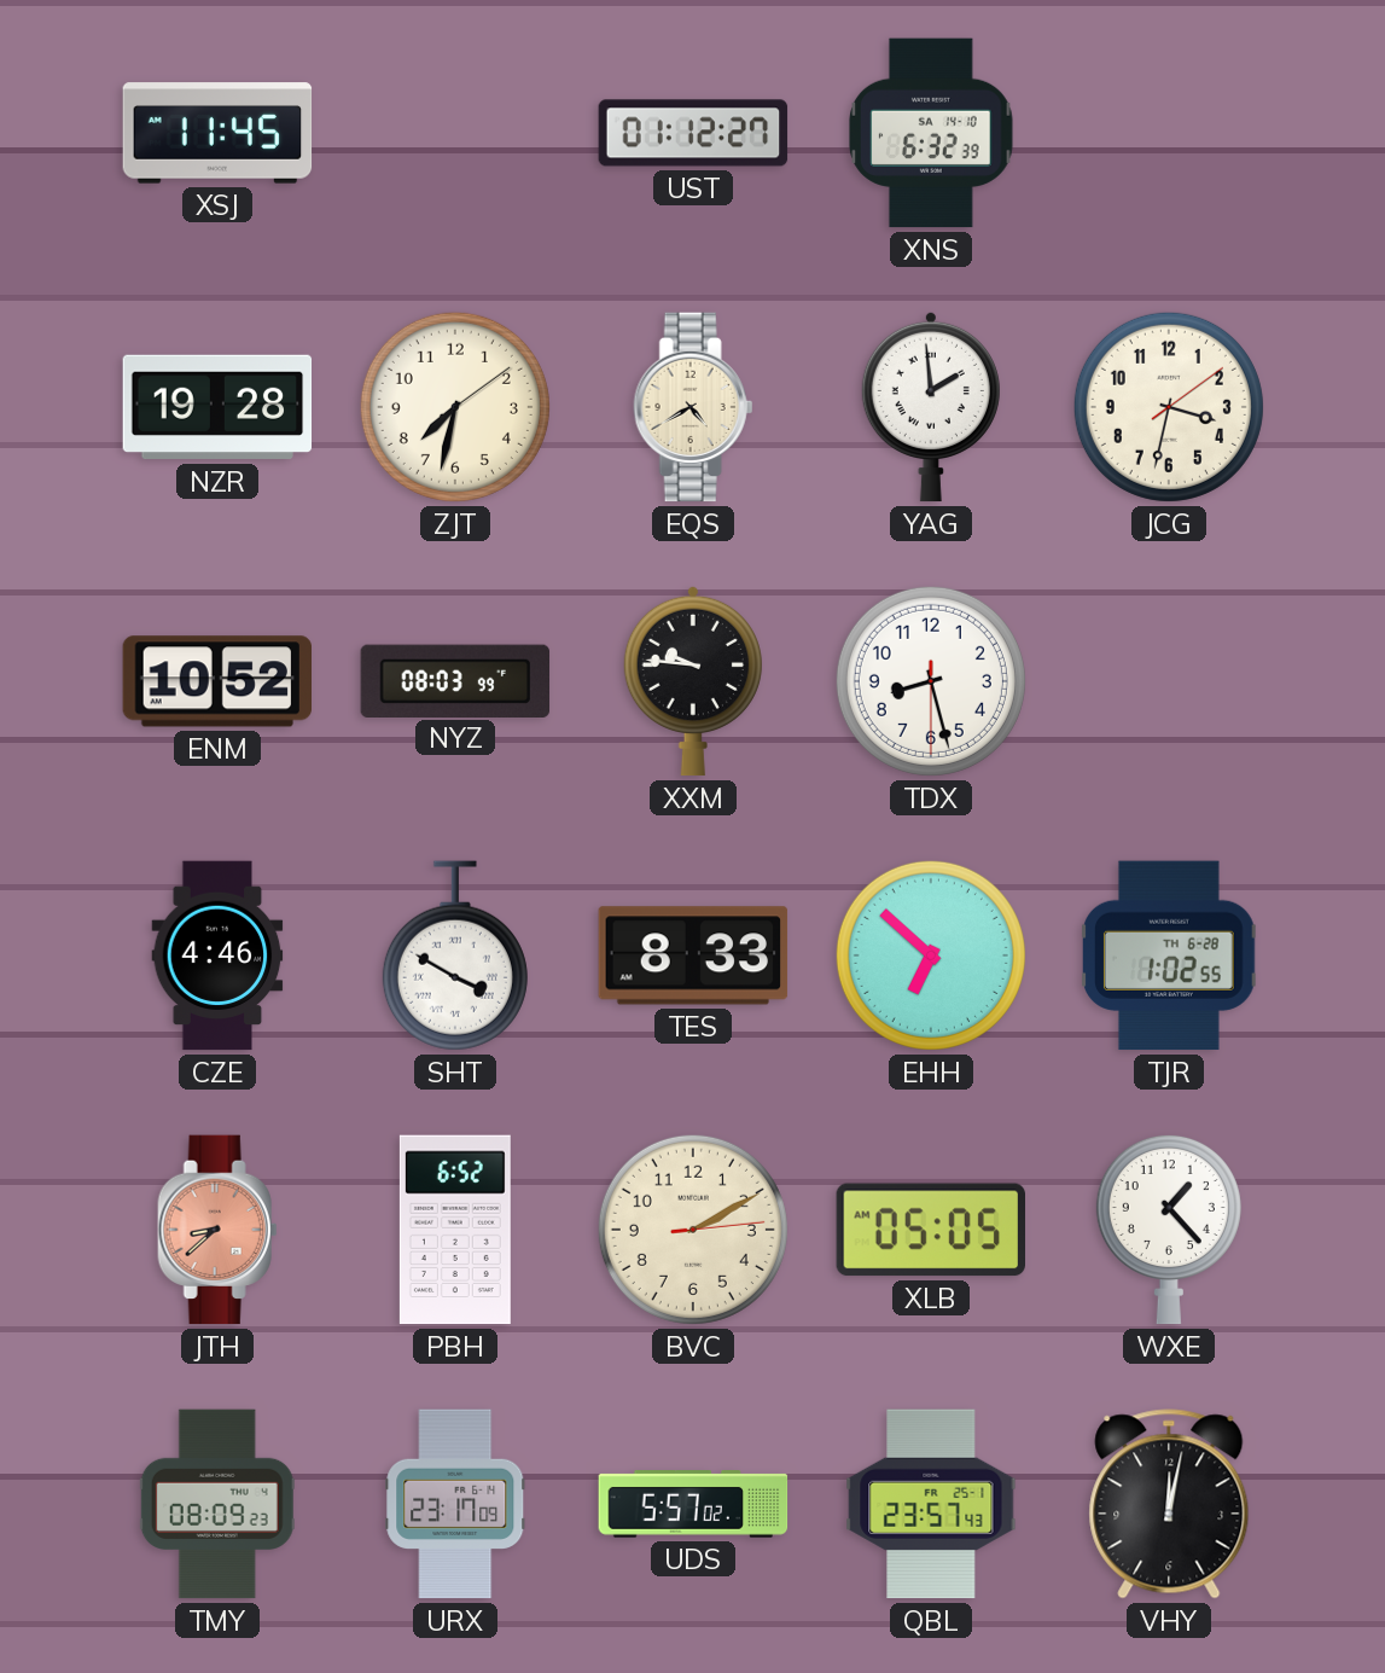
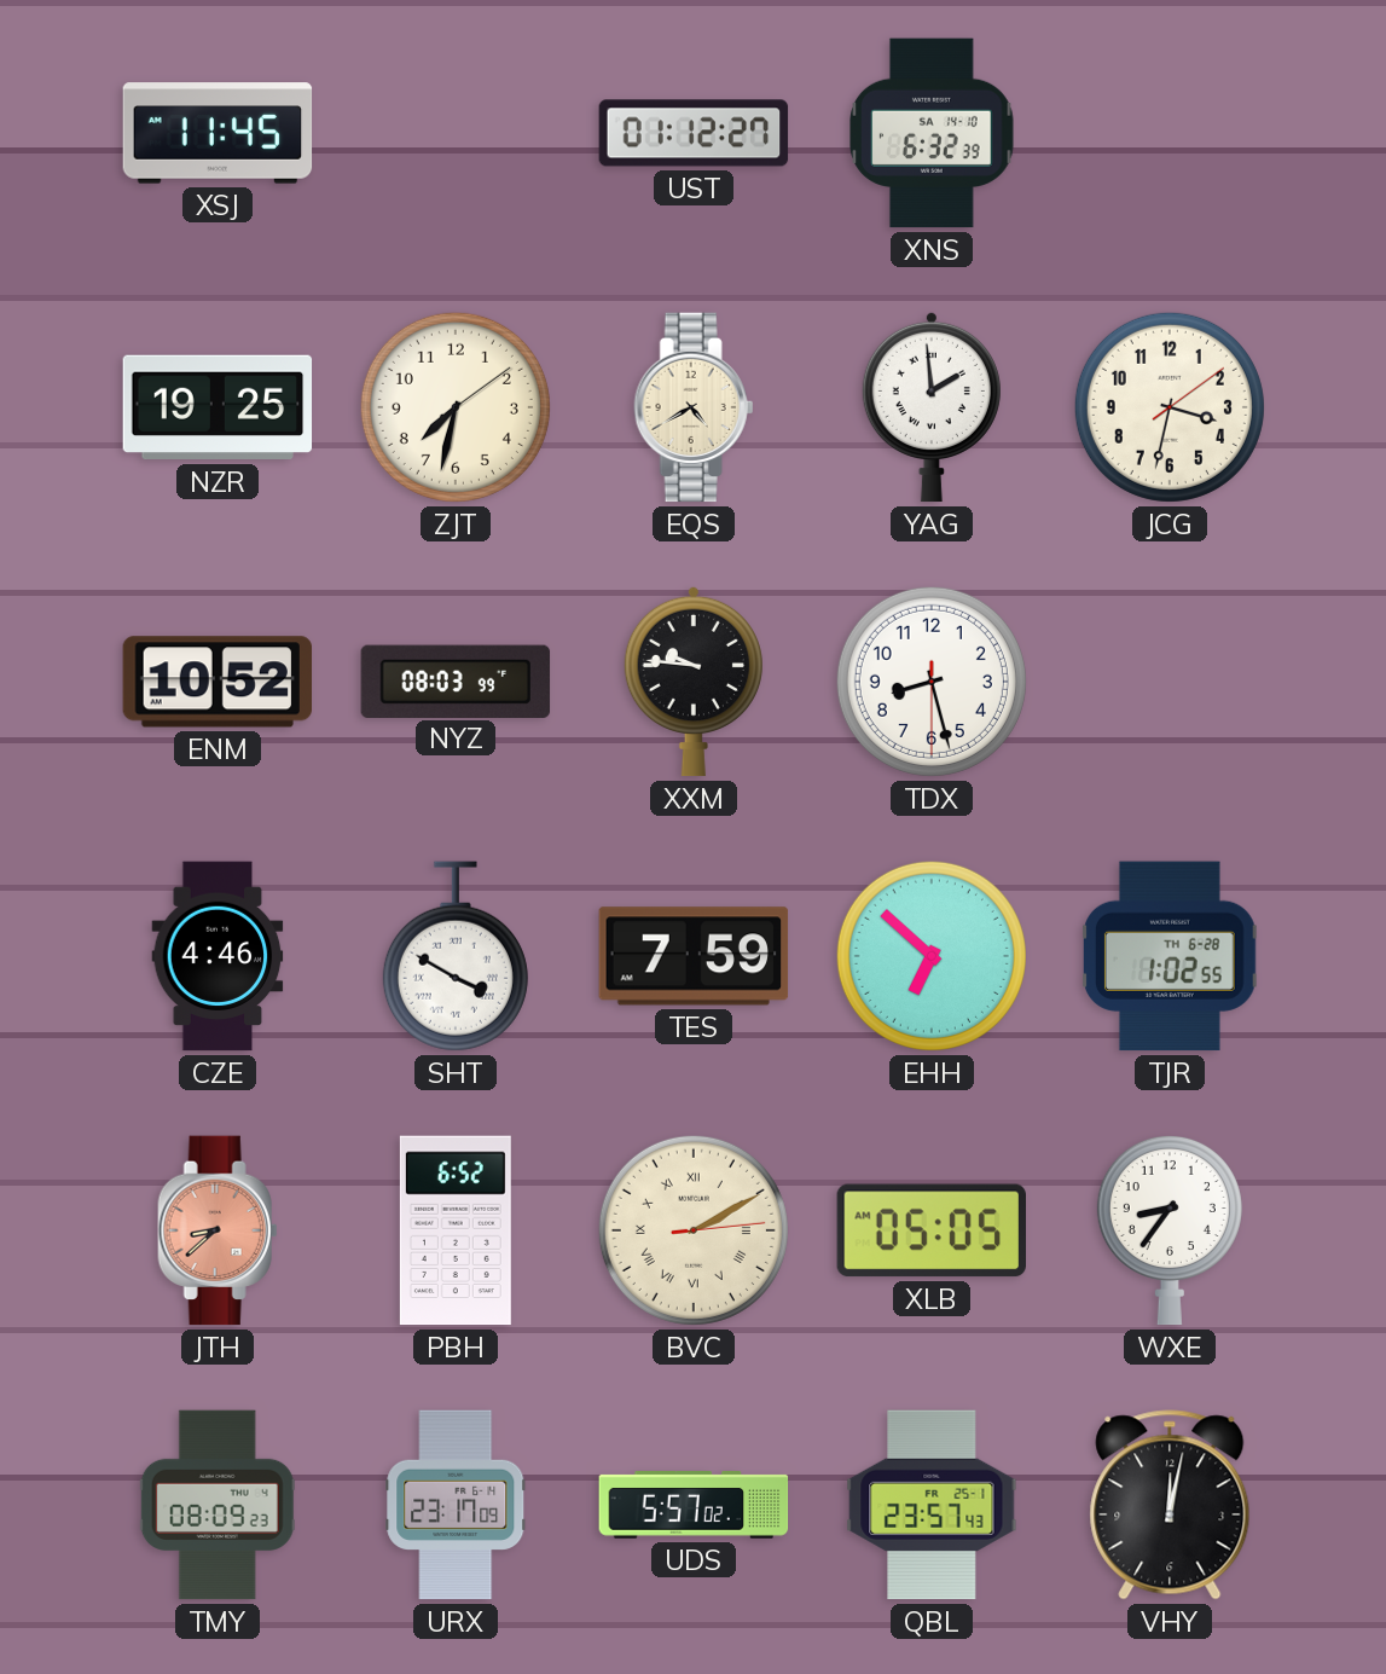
NZR: 19:28 -> 19:25 (218, 407)
TES: 8:33 -> 7:59 (694, 956)
BVC numerals: Arabic -> Roman (694, 1230)
WXE: 1:23 -> 8:36 (1170, 1230)
